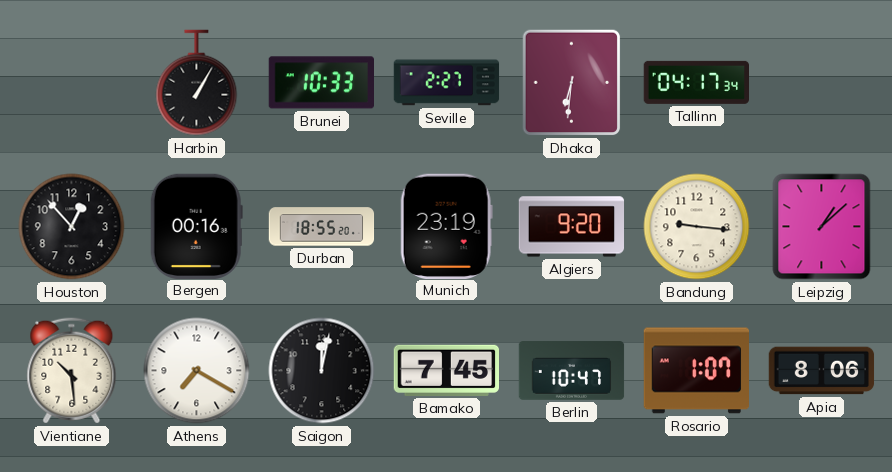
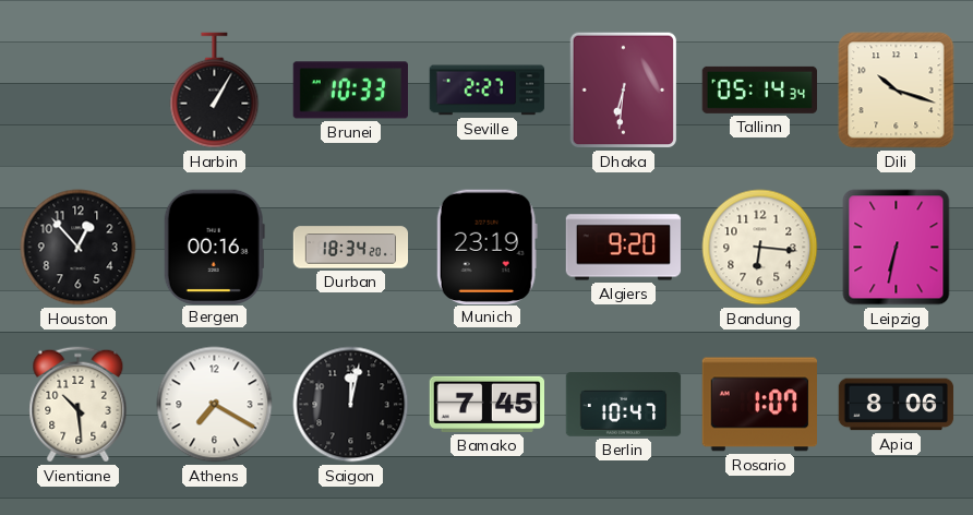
Tallinn: 04:17 -> 05:14 (759, 89)
Dili: none -> 10:18 (897, 91)
Durban: 18:55 -> 18:34 (351, 248)
Bandung: 9:16 -> 6:16 (760, 248)
Leipzig: 1:08 -> 6:32 (897, 248)
